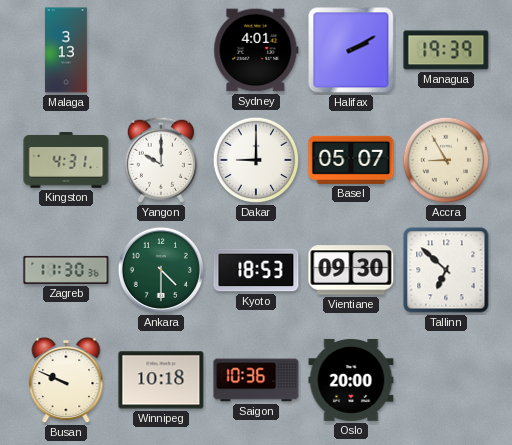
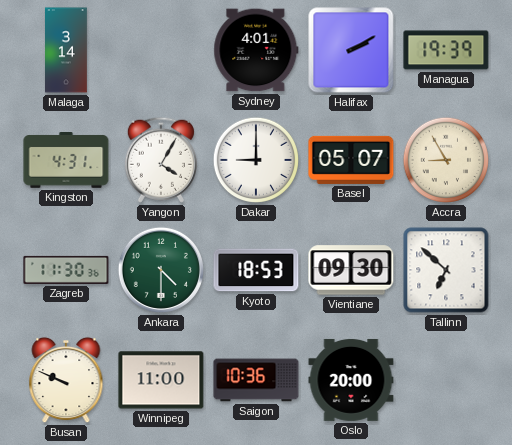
Malaga: 3:13 -> 3:14 (67, 50)
Yangon: 10:00 -> 4:05 (161, 160)
Winnipeg: 10:18 -> 11:00 (161, 380)
